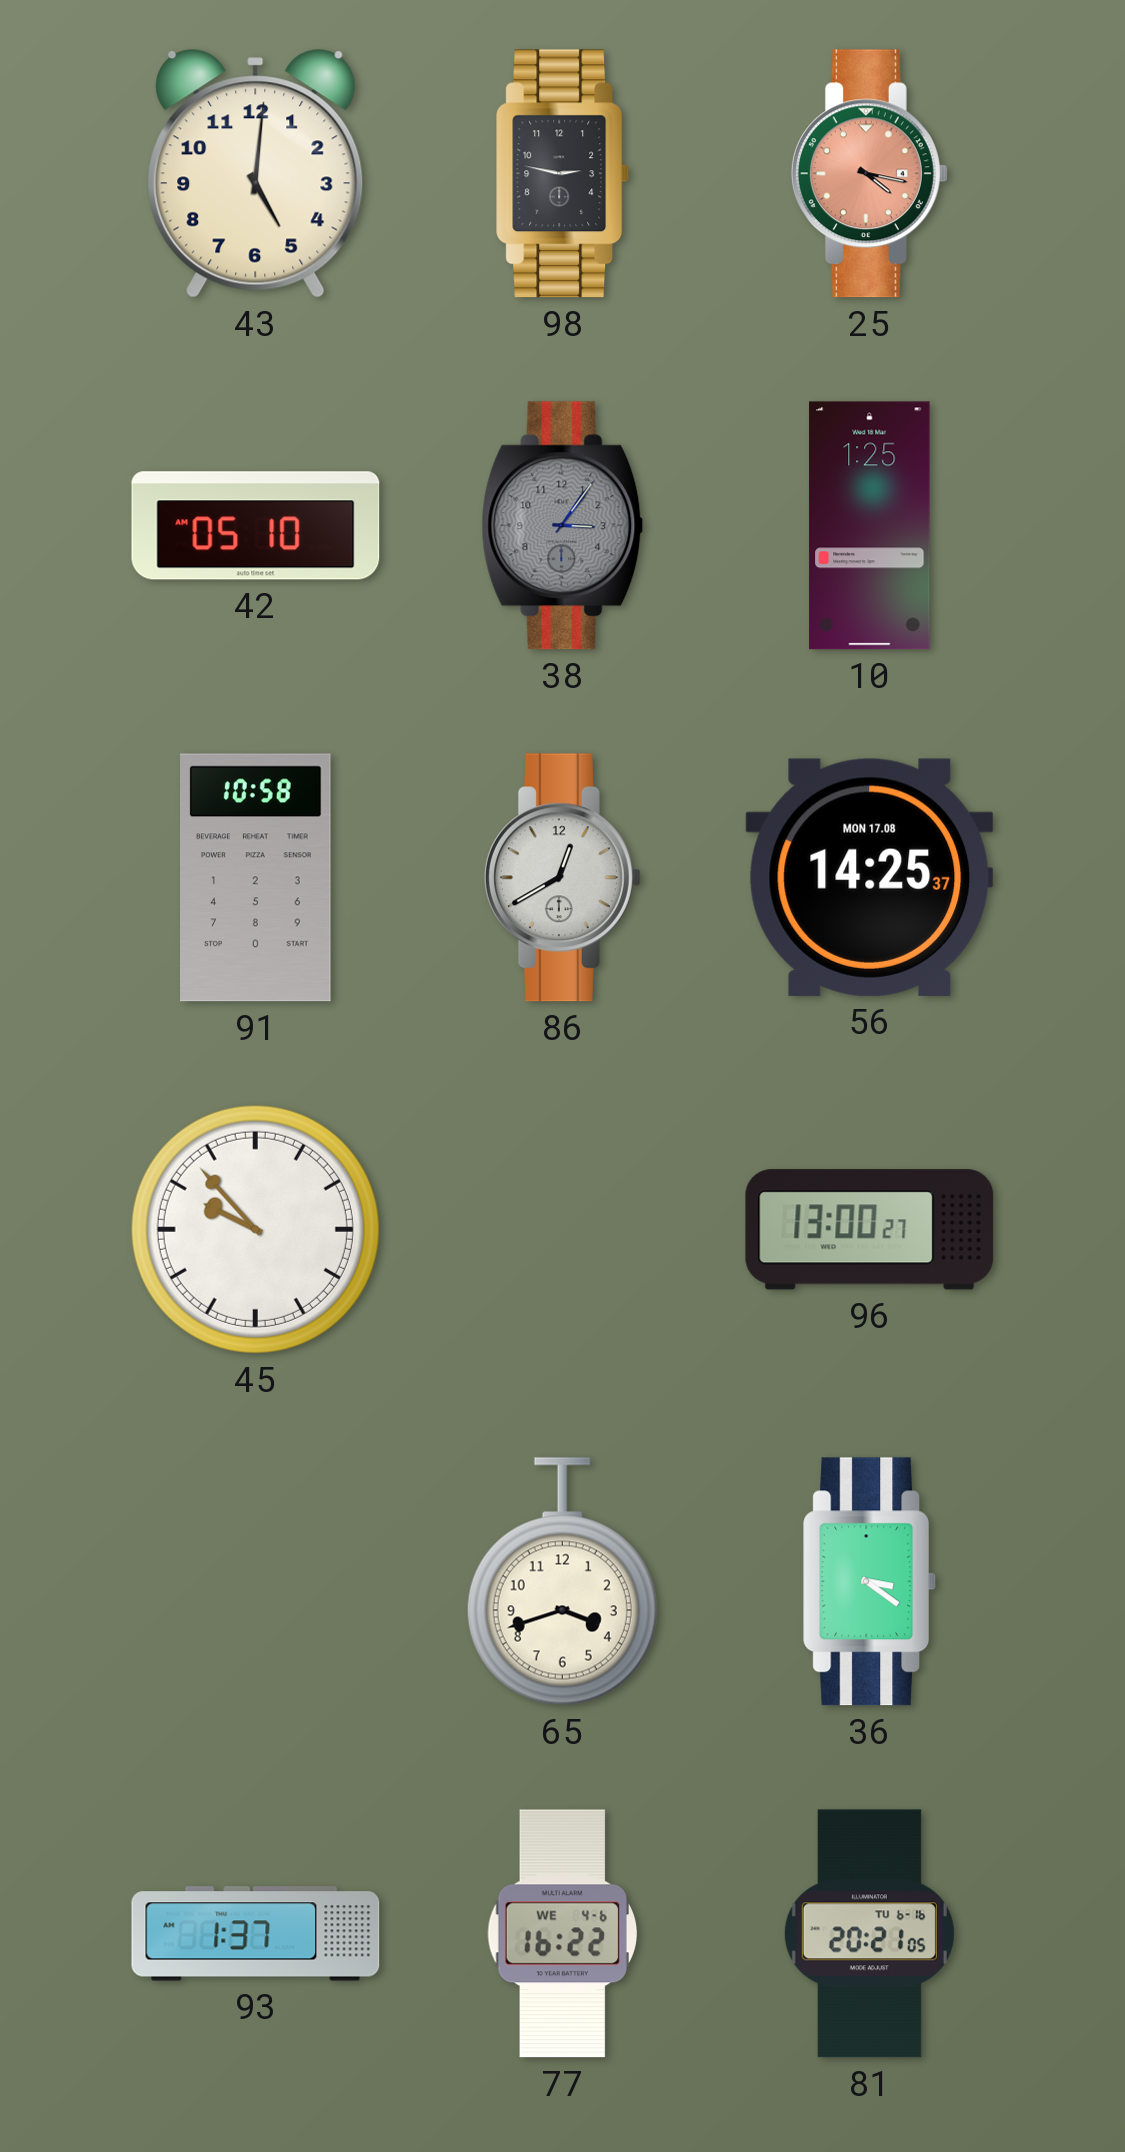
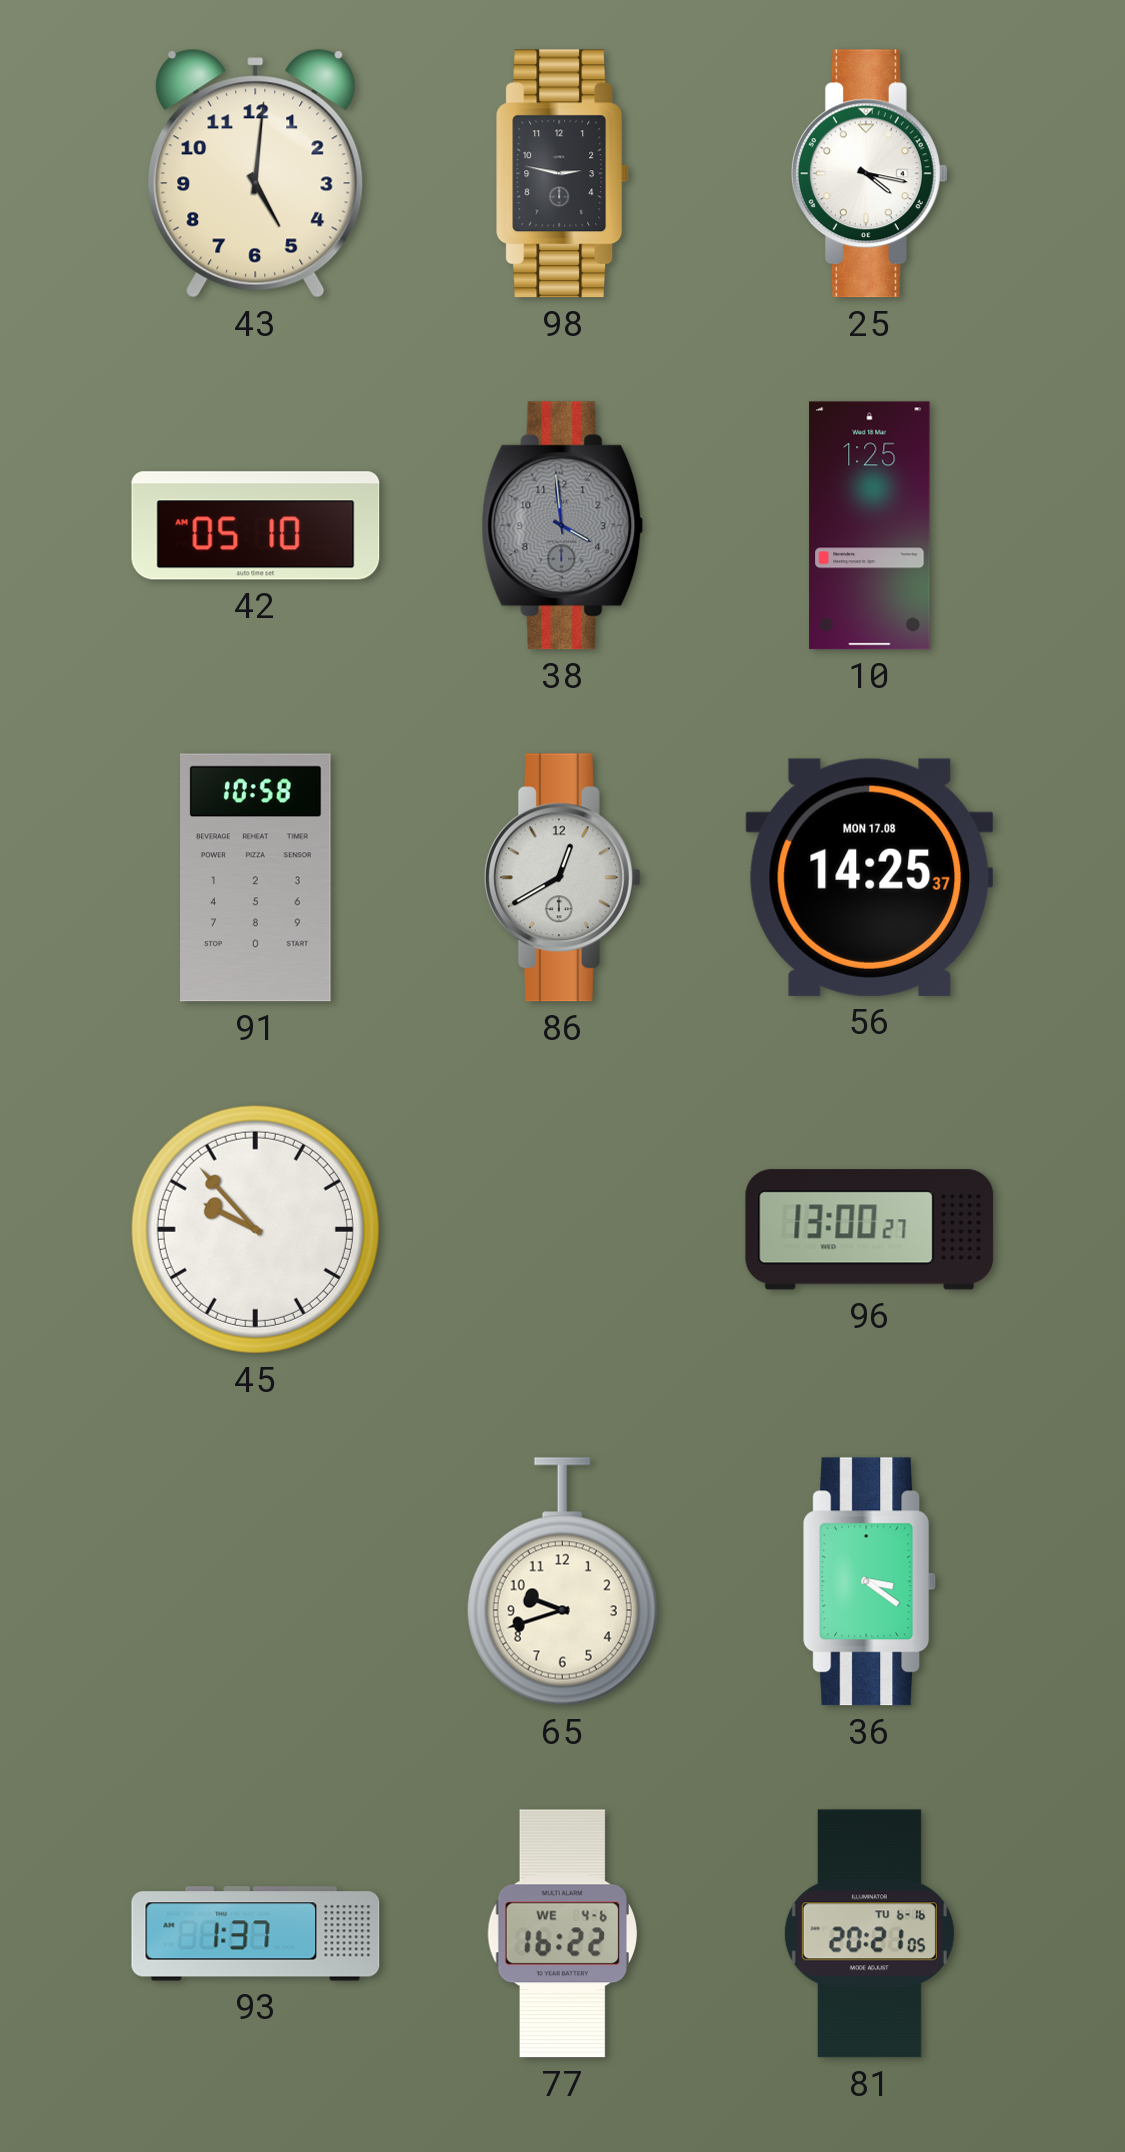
25 dial: salmon -> white (869, 174)
38: 3:06 -> 3:59 (563, 526)
65: 3:42 -> 9:42 (562, 1582)
